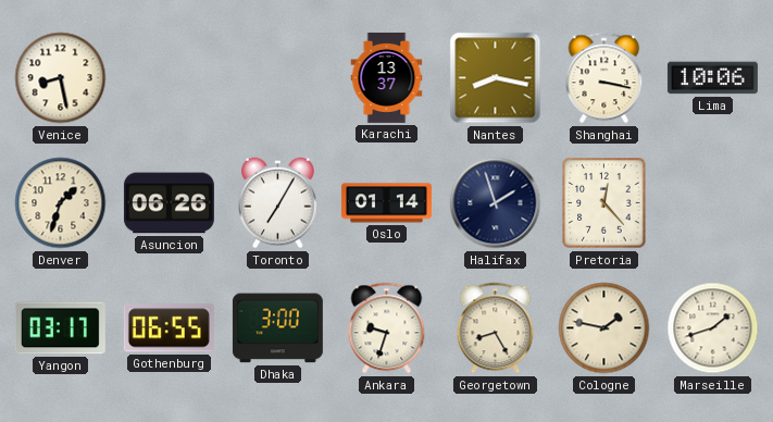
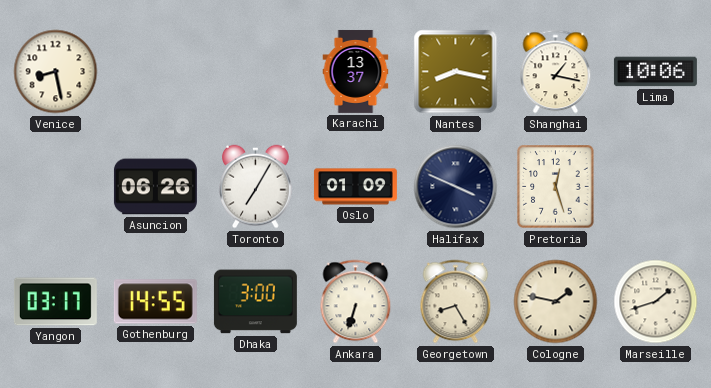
Shanghai: 3:17 -> 1:17 (556, 72)
Denver: 1:33 -> none (61, 203)
Oslo: 01:14 -> 01:09 (355, 187)
Halifax: 1:57 -> 3:49 (456, 187)
Pretoria: 12:23 -> 12:27 (556, 187)
Gothenburg: 06:55 -> 14:55 (155, 302)
Ankara: 9:33 -> 6:33 (356, 302)
